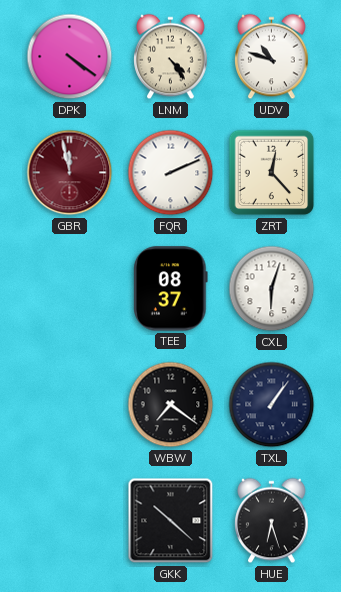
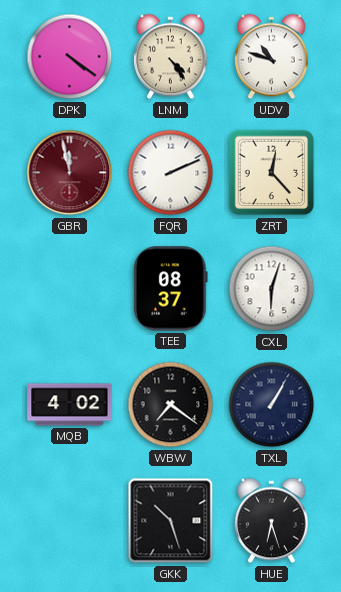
MQB: none -> 4:02 (70, 405)
TXL: 1:06 -> 1:05 (272, 405)
GKK: 10:22 -> 10:27 (171, 521)
